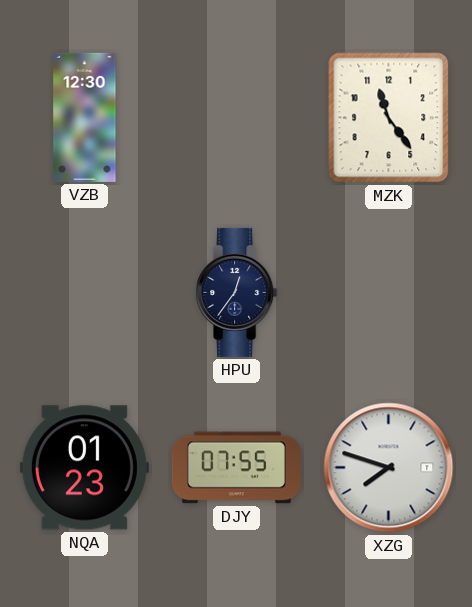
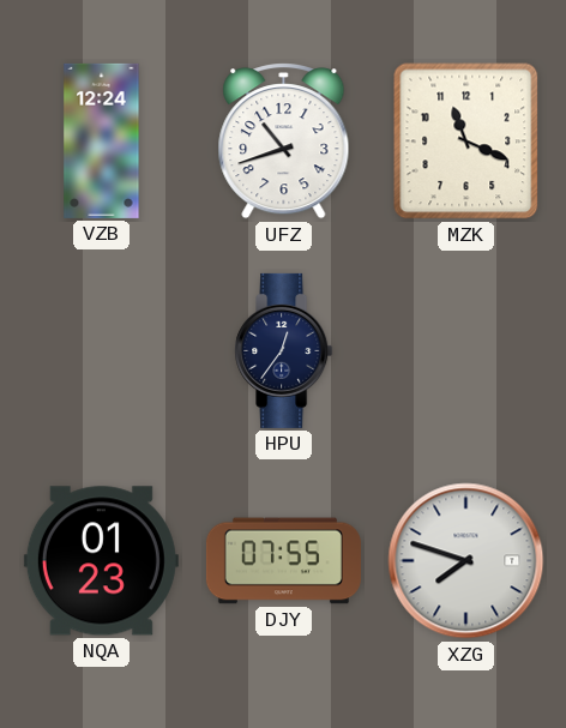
VZB: 12:30 -> 12:24 (102, 140)
UFZ: none -> 10:42 (284, 142)
MZK: 11:24 -> 11:19 (466, 142)
